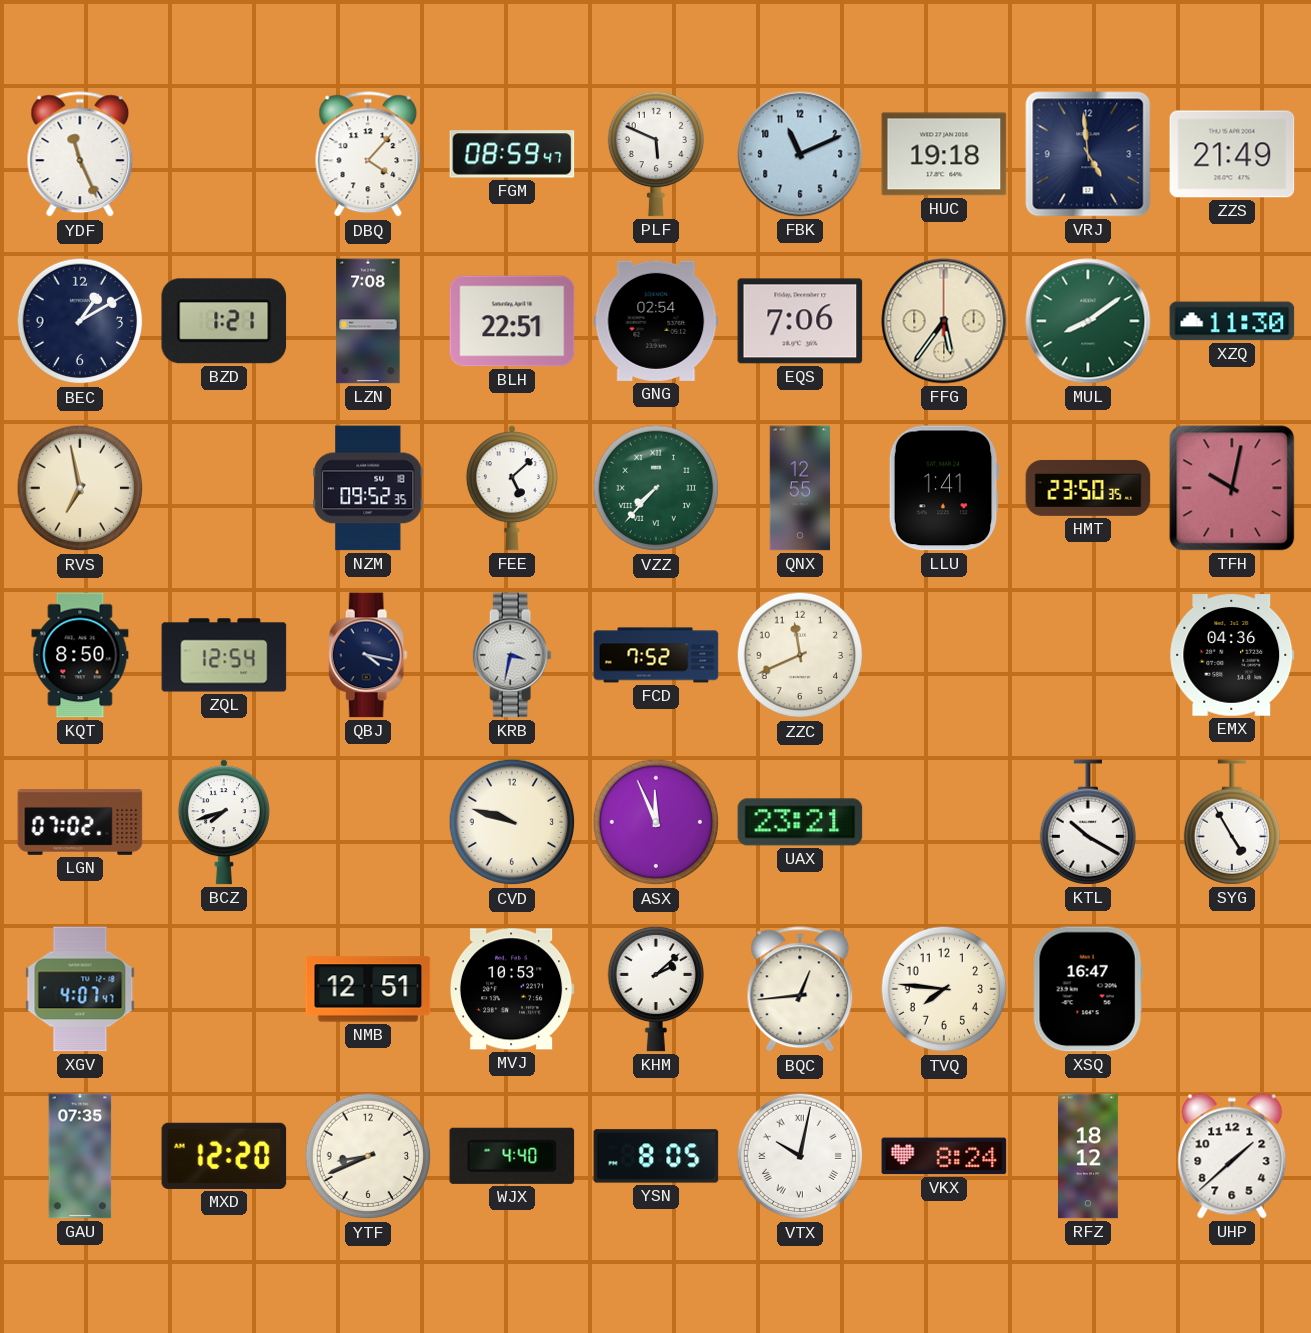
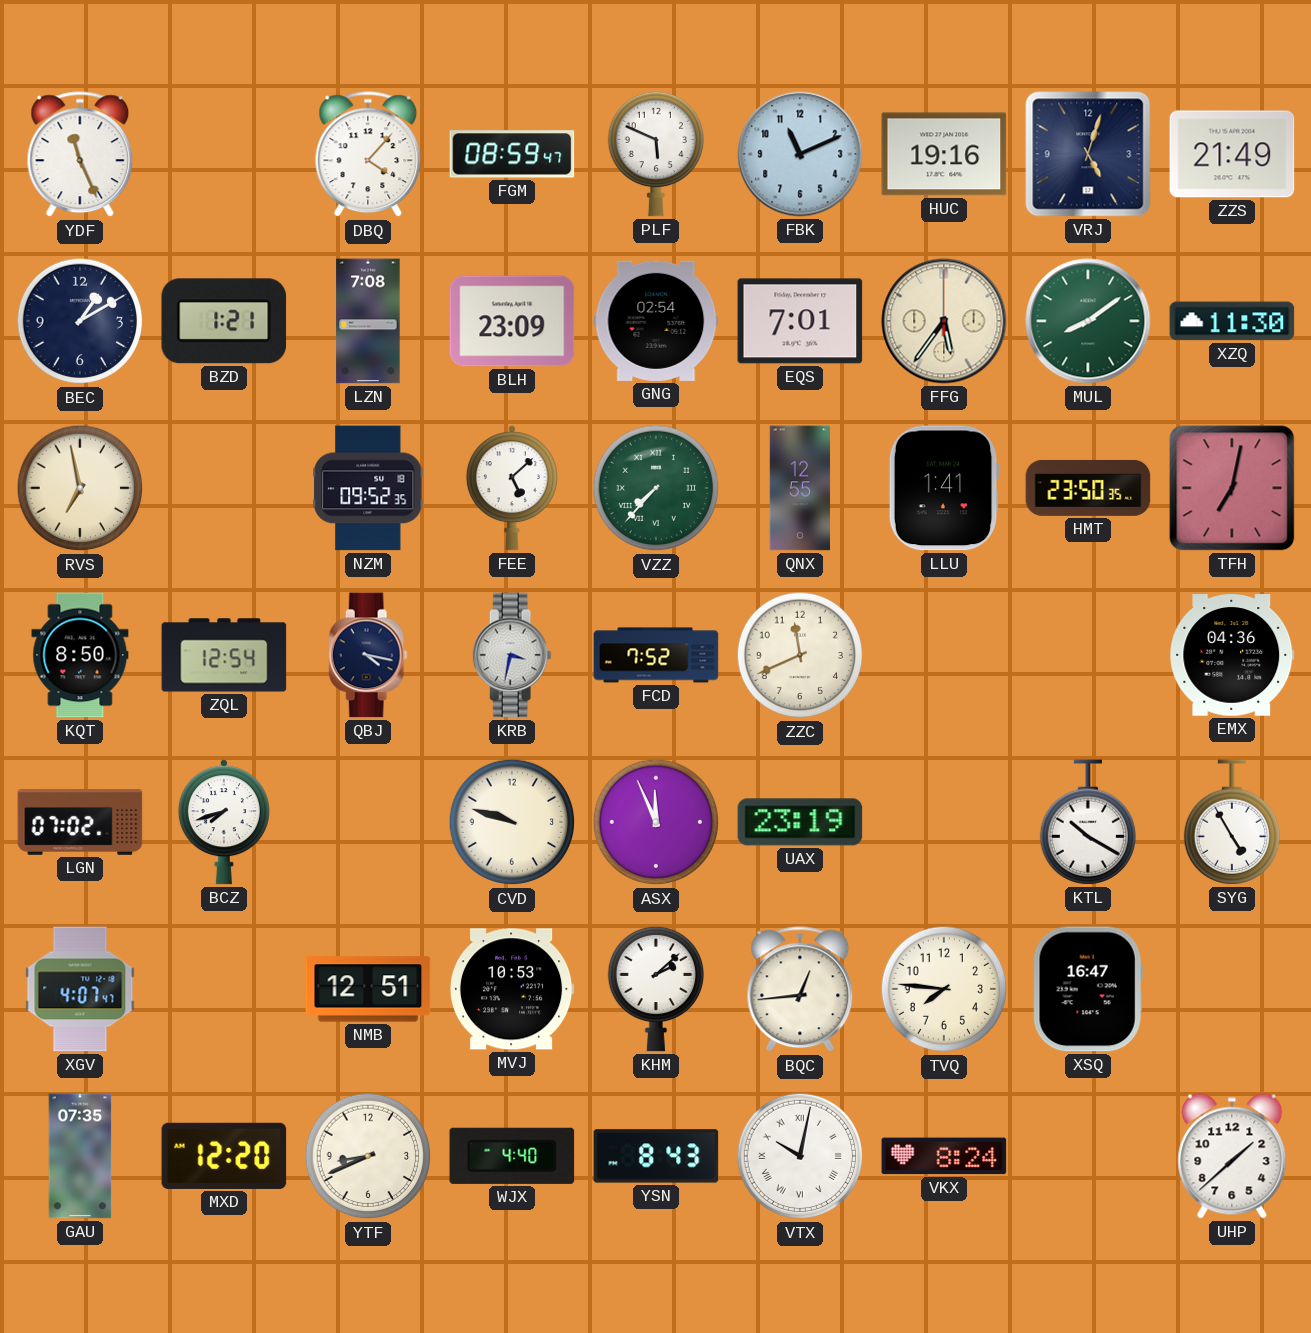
HUC: 19:18 -> 19:16 (944, 154)
VRJ: 4:59 -> 5:03 (1088, 154)
BLH: 22:51 -> 23:09 (512, 321)
EQS: 7:06 -> 7:01 (800, 321)
TFH: 10:02 -> 7:02 (1232, 488)
UAX: 23:21 -> 23:19 (800, 822)
YSN: 8:05 -> 8:43 (656, 1156)
RFZ: 18:12 -> none (1088, 1156)
